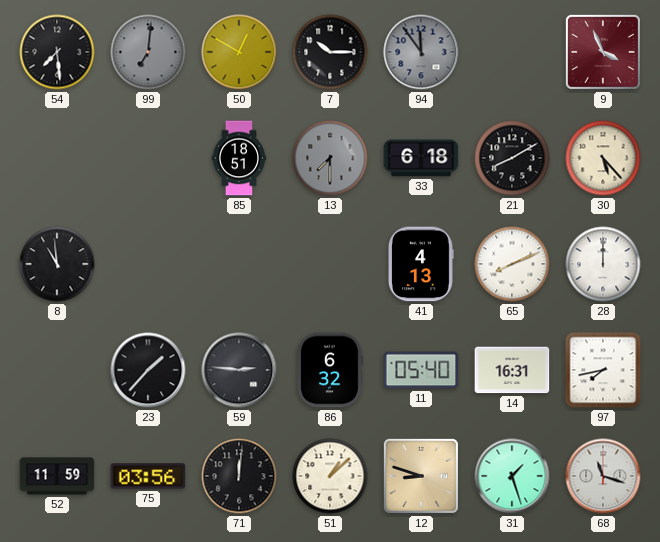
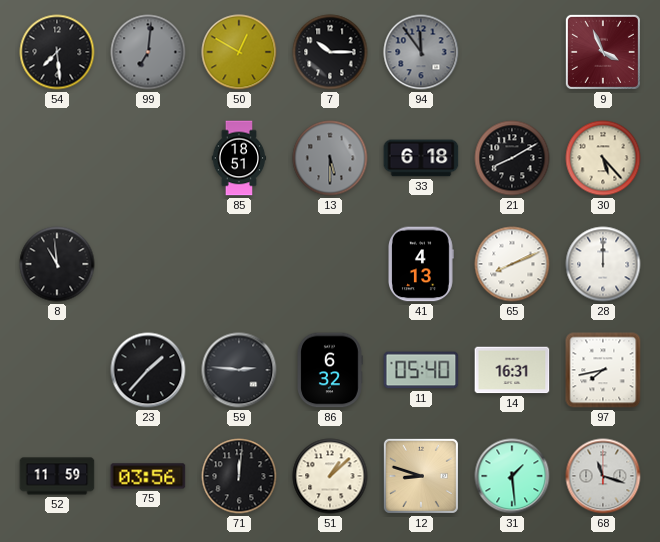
13: 7:30 -> 5:30 (330, 158)
31: 1:27 -> 1:29 (512, 476)
